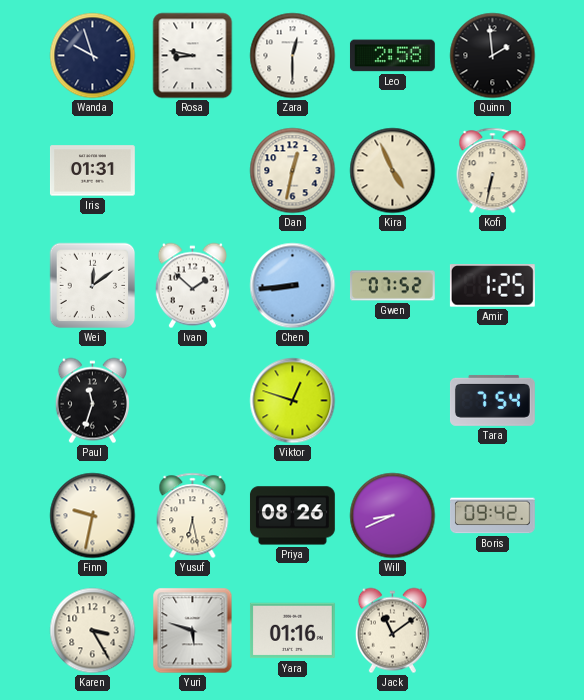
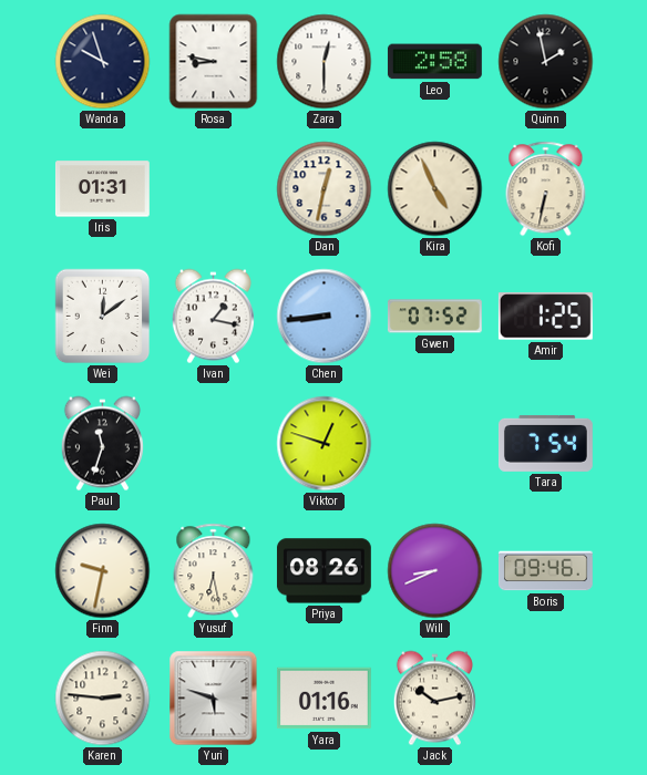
Quinn: 1:59 -> 1:58 (546, 62)
Ivan: 1:52 -> 1:17 (213, 317)
Boris: 09:42 -> 09:46 (545, 571)
Karen: 3:25 -> 2:46 (103, 699)
Jack: 11:09 -> 10:13 (434, 699)
